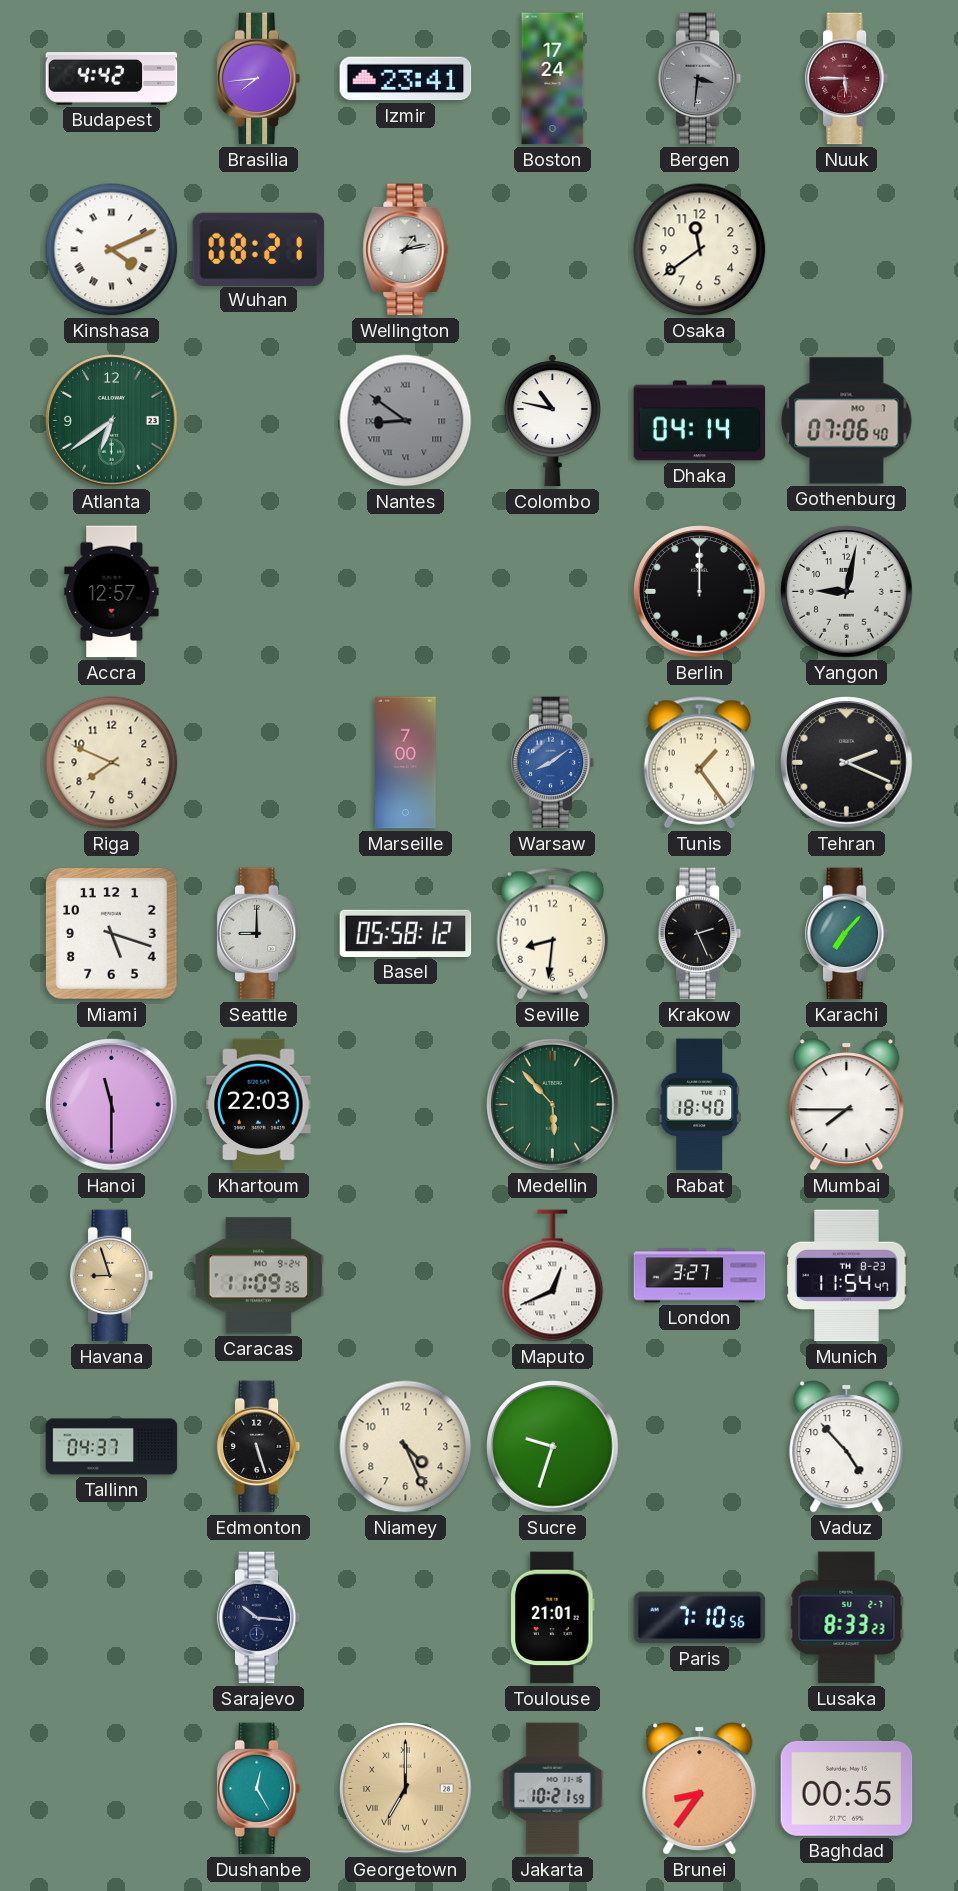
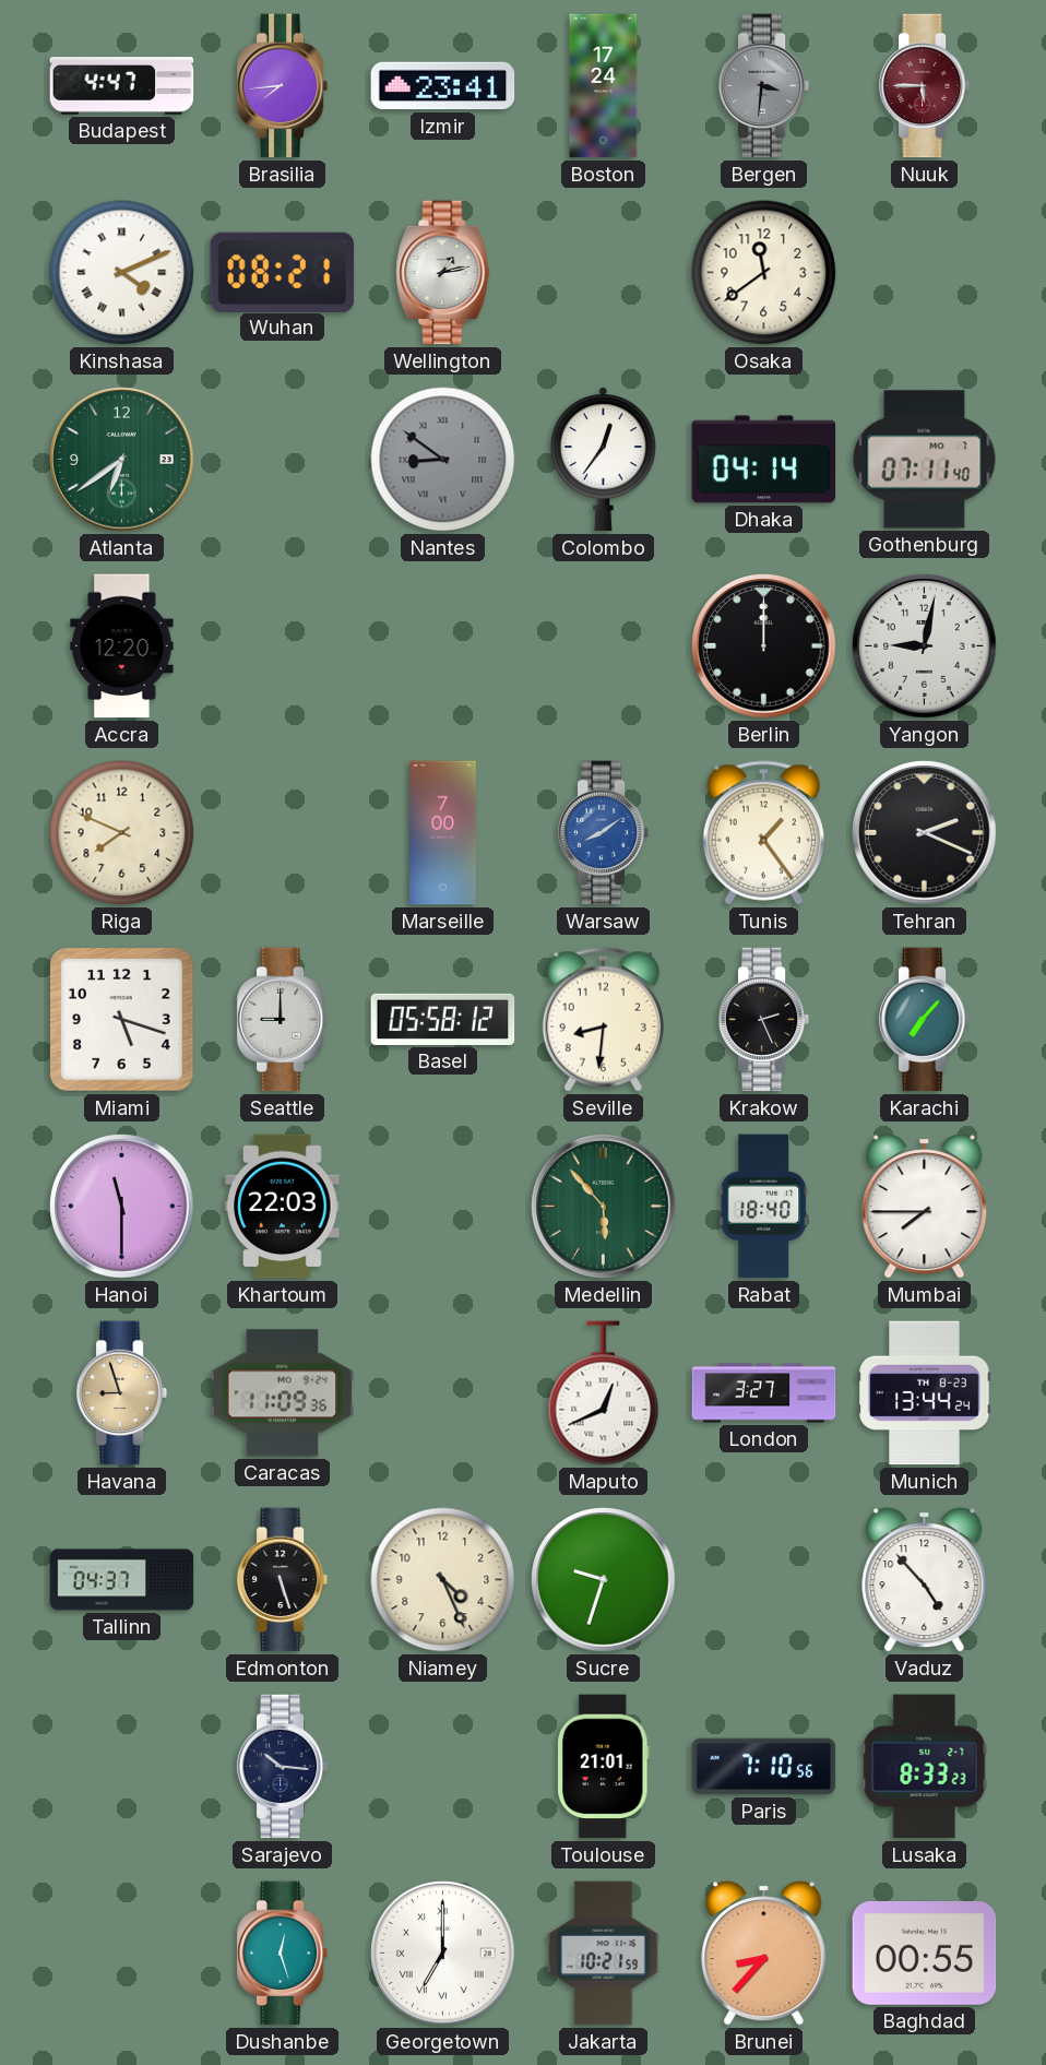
Budapest: 4:42 -> 4:47 (122, 86)
Colombo: 10:47 -> 12:36 (603, 460)
Gothenburg: 07:06 -> 07:11 (925, 460)
Accra: 12:57 -> 12:20 (122, 646)
Munich: 11:54 -> 13:44 (925, 1393)
Dushanbe: 12:25 -> 12:27 (283, 1954)
Georgetown dial: champagne -> white (443, 1954)
Brunei: 8:36 -> 8:37 (764, 1954)
